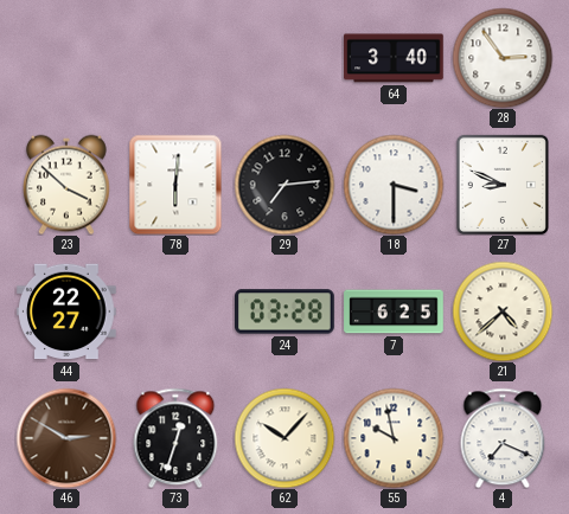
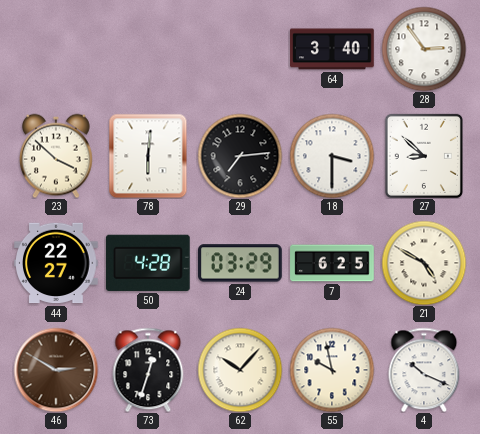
27: 8:49 -> 8:52 (424, 156)
50: none -> 4:28 (148, 263)
24: 03:28 -> 03:29 (241, 263)
21: 4:38 -> 4:50 (424, 263)
4: 7:19 -> 10:19 (424, 370)
